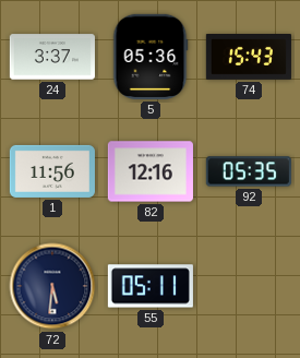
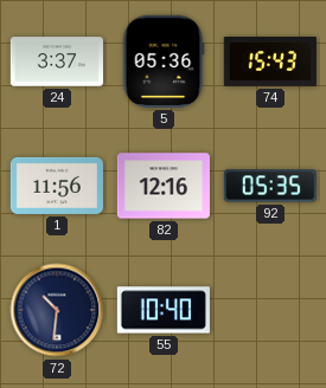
72: 5:31 -> 10:31 (57, 310)
55: 05:11 -> 10:40 (164, 310)
